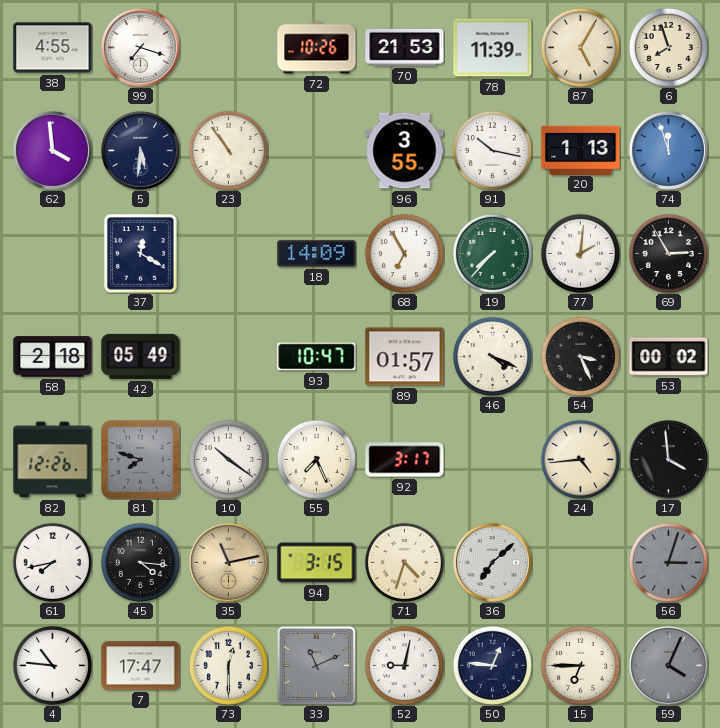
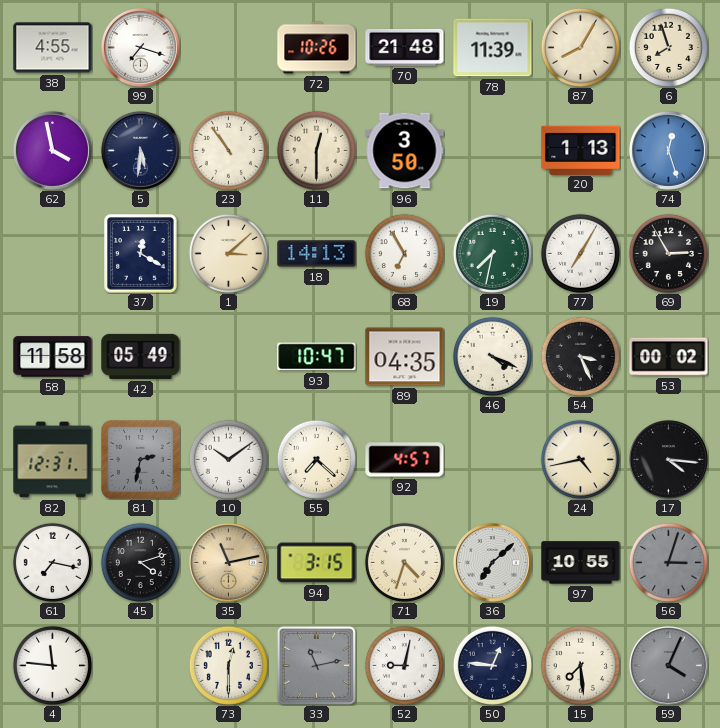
70: 21:53 -> 21:48 (405, 47)
87: 5:05 -> 8:05 (580, 47)
62: 3:59 -> 3:58 (52, 150)
11: none -> 12:30 (316, 150)
96: 3:55 -> 3:50 (405, 151)
91: 10:17 -> none (492, 150)
74: 11:57 -> 12:27 (668, 150)
1: none -> 3:08 (228, 253)
18: 14:09 -> 14:13 (317, 254)
19: 7:37 -> 7:32 (492, 253)
77: 2:01 -> 7:05 (580, 253)
58: 2:18 -> 11:58 (53, 357)
89: 01:57 -> 04:35 (405, 357)
82: 12:26 -> 12:31 (53, 460)
81: 7:48 -> 2:32 (141, 460)
10: 10:21 -> 10:09 (228, 459)
55: 7:26 -> 7:22 (316, 459)
92: 3:17 -> 4:57 (405, 460)
24: 4:44 -> 4:43 (580, 459)
17: 3:59 -> 4:16 (668, 459)
61: 7:43 -> 7:17 (52, 562)
45: 4:16 -> 4:12 (140, 562)
97: none -> 10:55 (581, 563)
4: 10:46 -> 11:46 (52, 665)
7: 17:47 -> none (141, 666)
33: 11:11 -> 11:13 (316, 665)
15: 6:45 -> 7:29 (580, 665)
